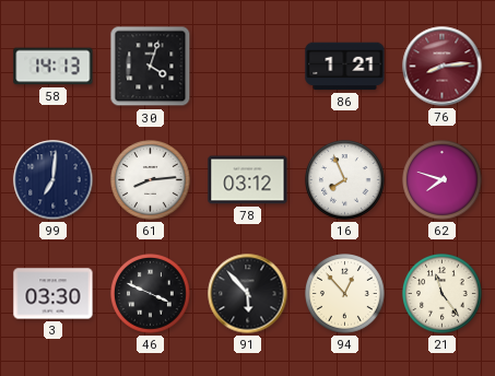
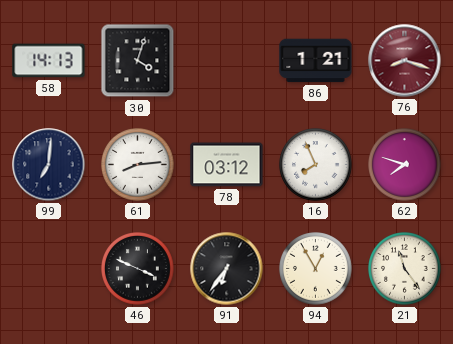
76: 8:14 -> 8:18 (405, 61)
3: 03:30 -> none (54, 294)
91: 5:53 -> 6:36 (227, 269)
94: 12:53 -> 12:55 (316, 269)
